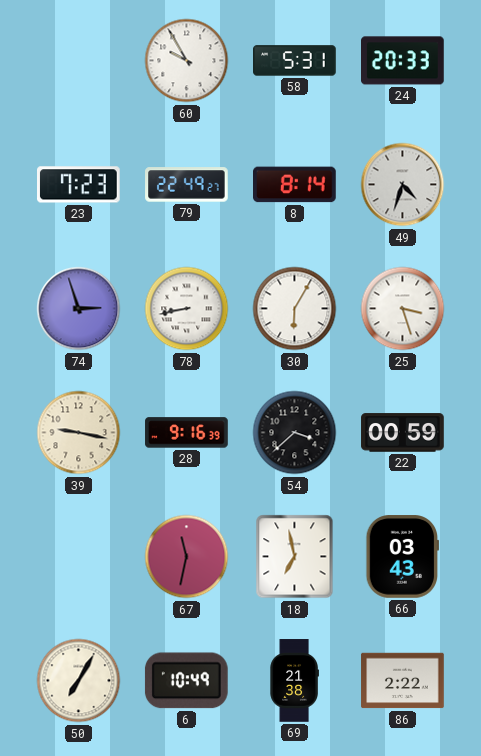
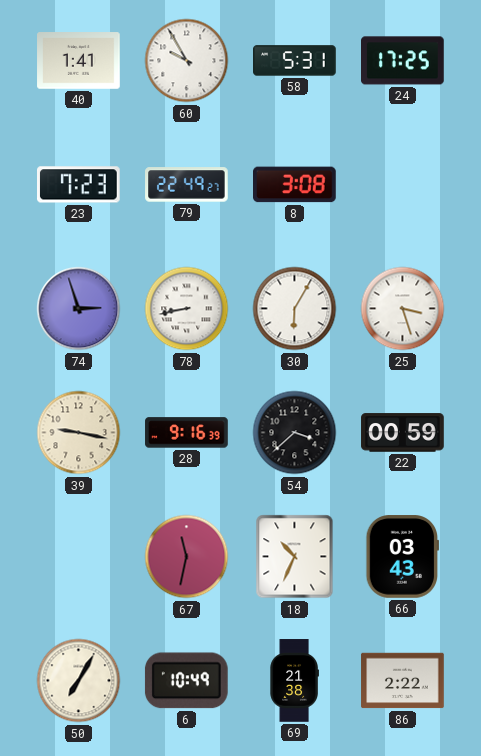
40: none -> 1:41 (79, 61)
24: 20:33 -> 17:25 (403, 61)
8: 8:14 -> 3:08 (295, 185)
49: 4:33 -> none (403, 185)
18: 6:58 -> 10:34 (295, 557)
